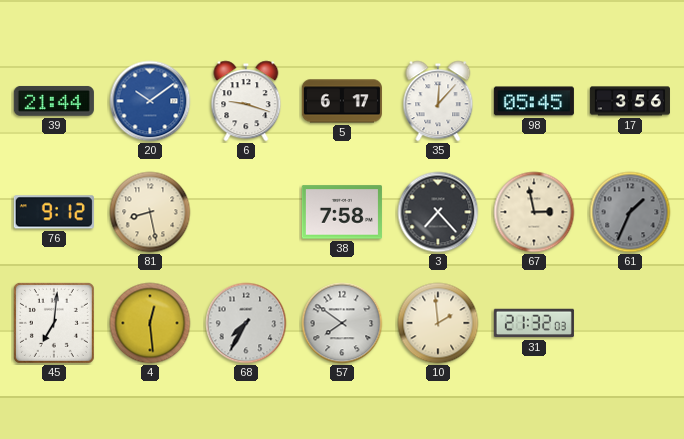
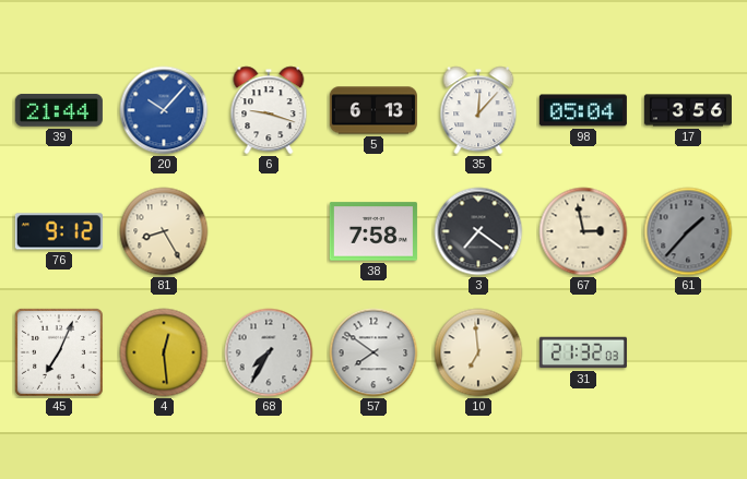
20: 10:09 -> 10:07 (164, 110)
5: 6:17 -> 6:13 (373, 110)
98: 05:45 -> 05:04 (583, 110)
81: 8:28 -> 8:25 (164, 231)
3: 7:23 -> 7:21 (478, 231)
61: 1:34 -> 1:37 (688, 231)
45: 7:01 -> 7:04 (59, 352)
10: 1:59 -> 6:59 (478, 352)
